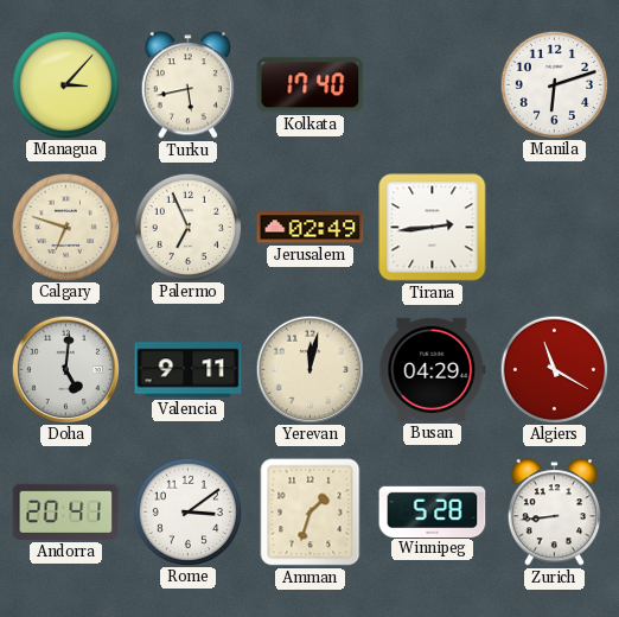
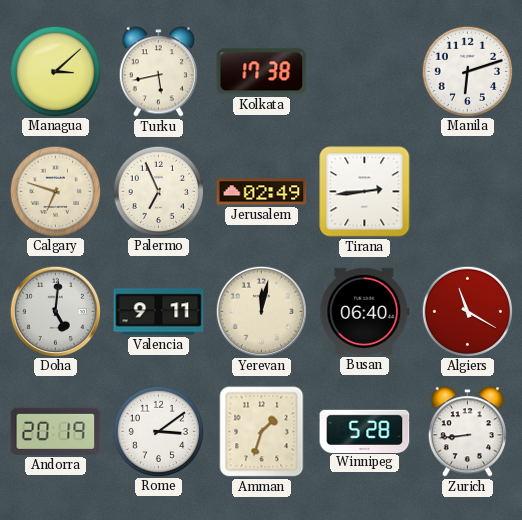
Managua: 3:07 -> 3:08 (55, 71)
Kolkata: 17:40 -> 17:38 (262, 72)
Busan: 04:29 -> 06:40 (365, 311)
Andorra: 20:41 -> 20:19 (56, 431)
